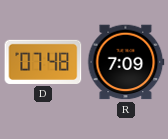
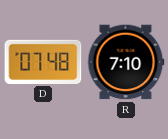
R: 7:09 -> 7:10 (126, 62)
